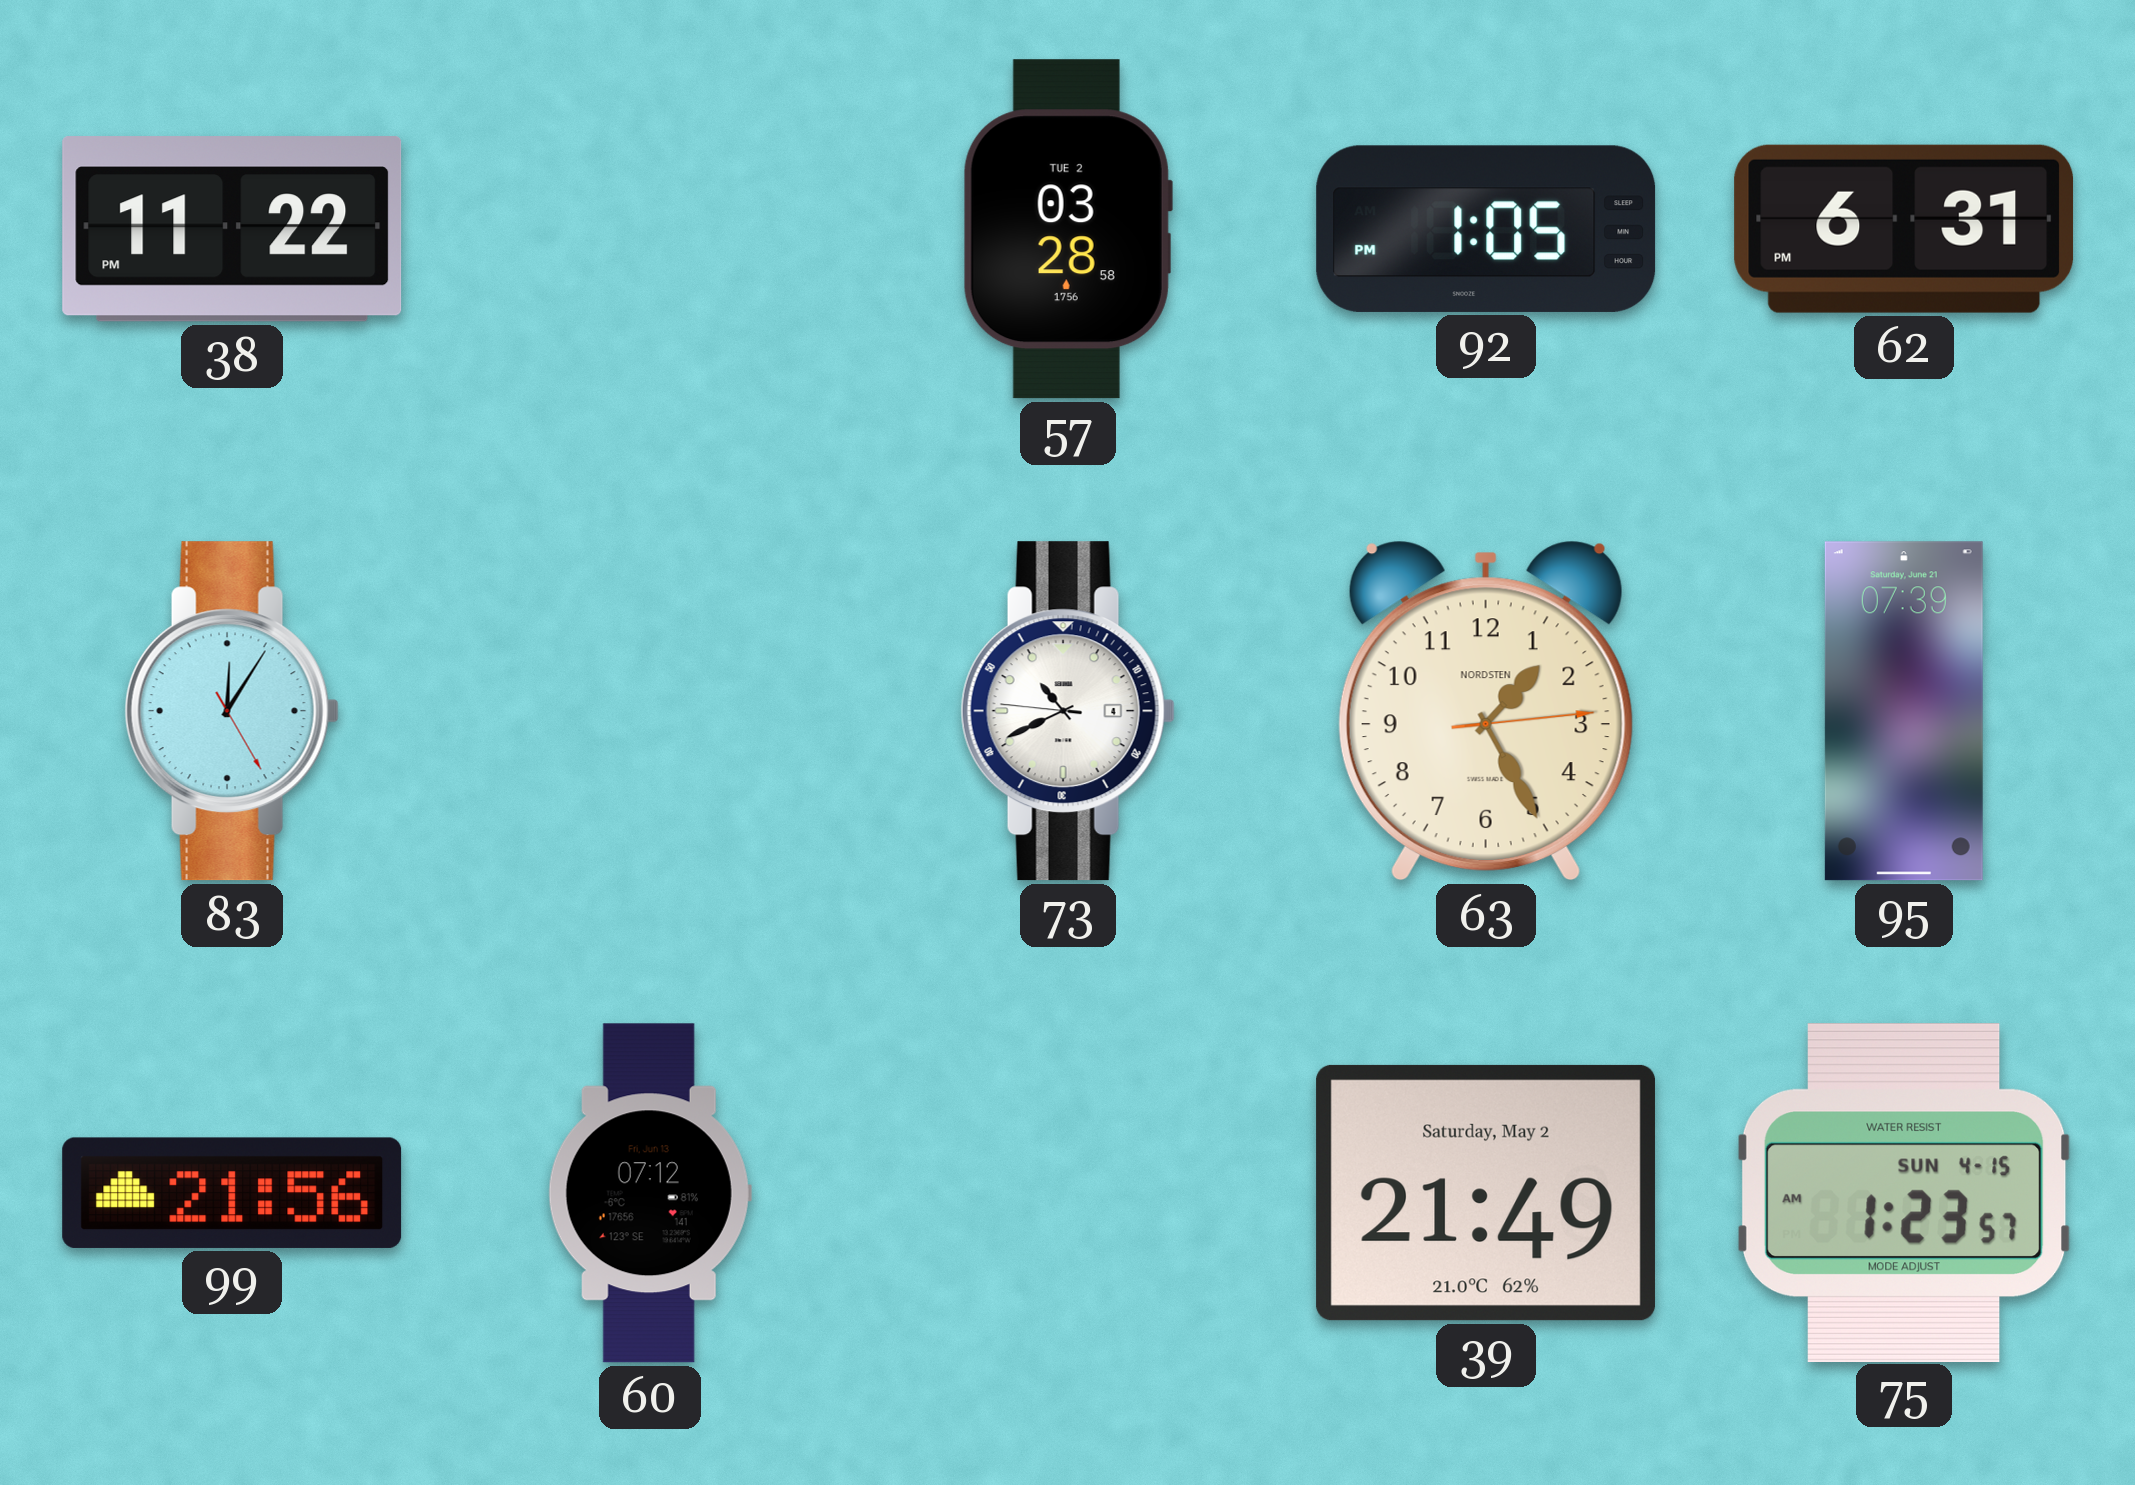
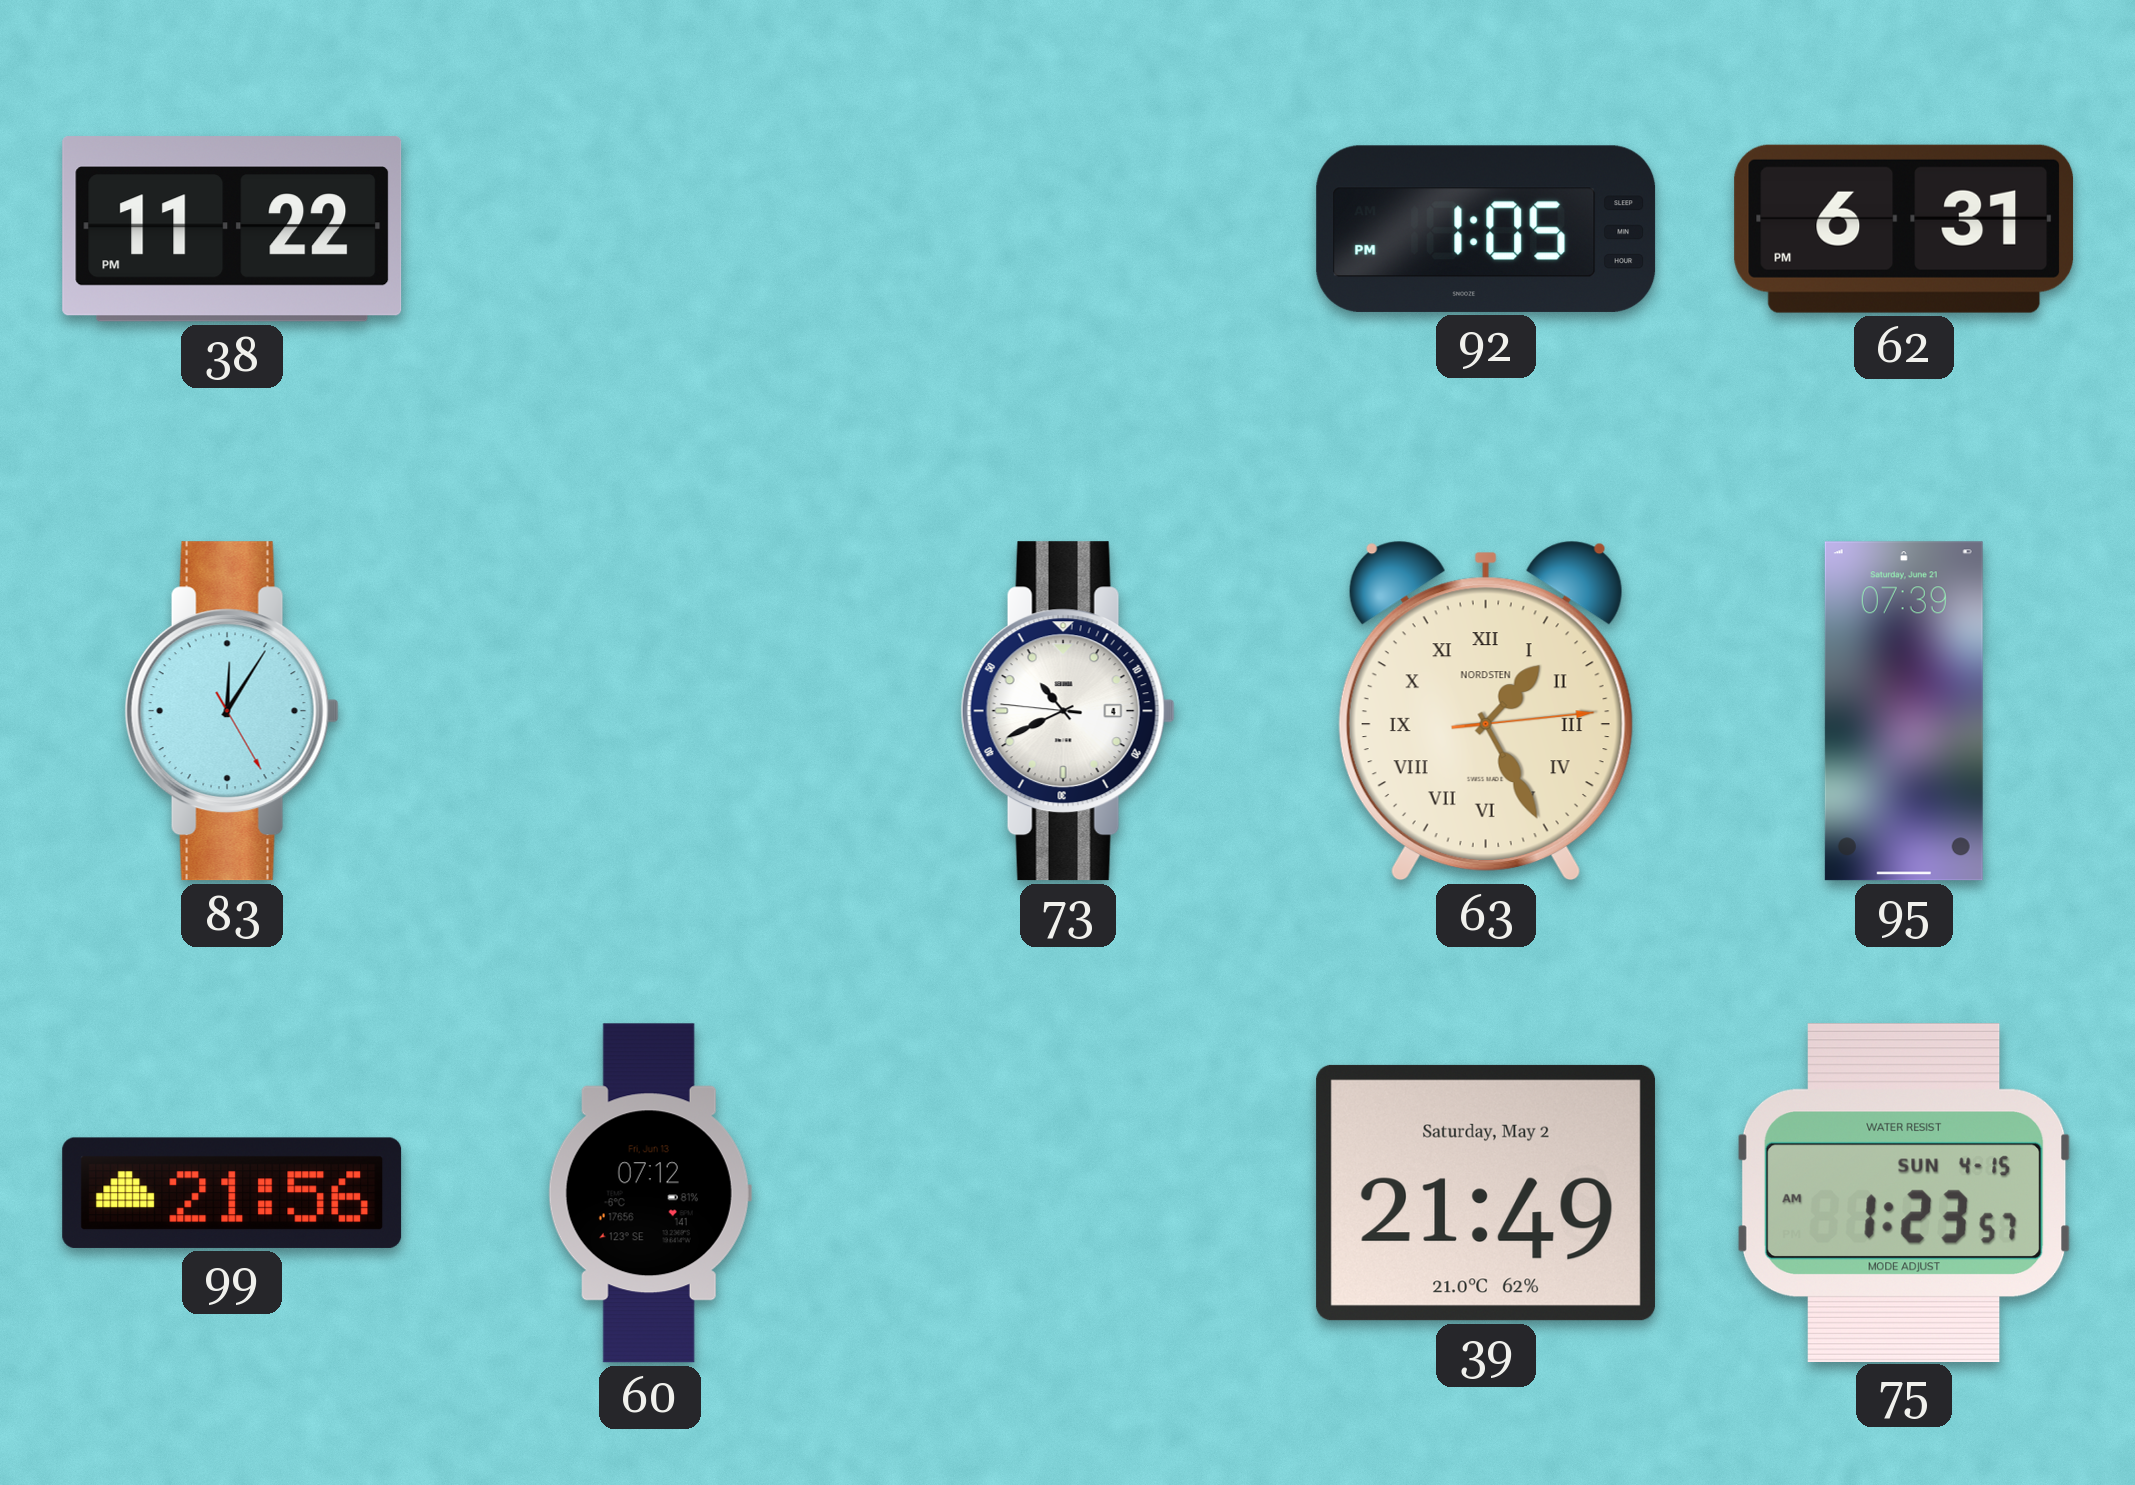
57: 03:28 -> none (1068, 229)
63 numerals: Arabic -> Roman (1486, 711)
